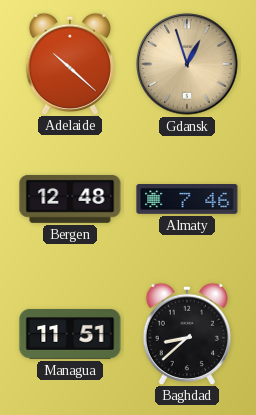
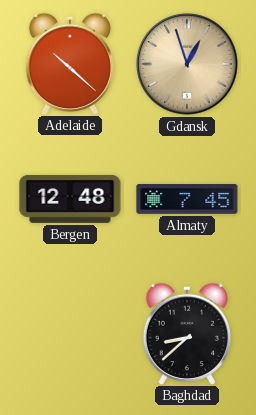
Almaty: 7:46 -> 7:45 (187, 200)
Managua: 11:51 -> none (70, 335)
